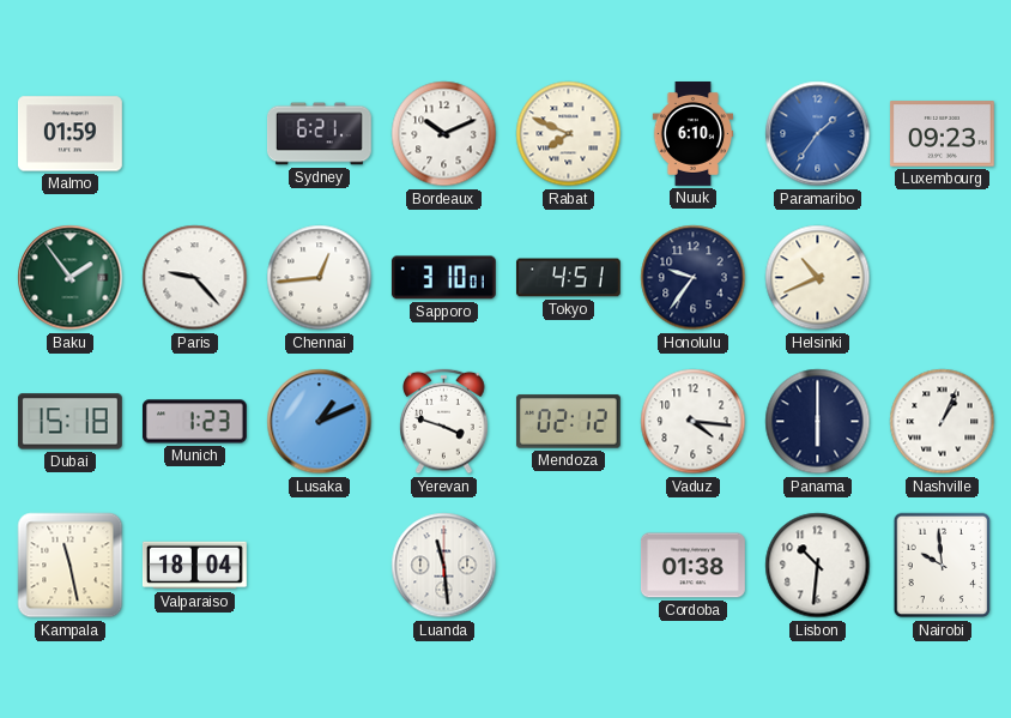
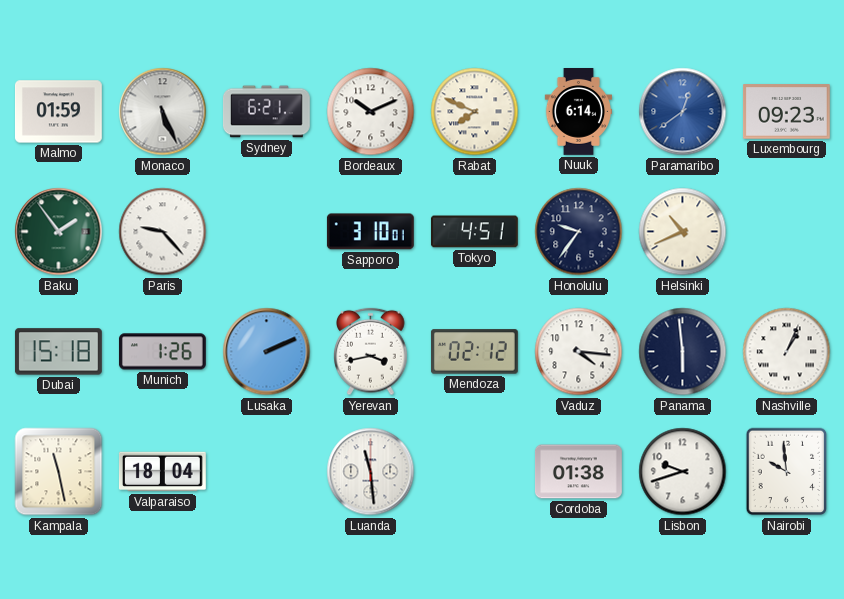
Monaco: none -> 5:26 (163, 112)
Nuuk: 6:10 -> 6:14 (578, 112)
Paramaribo: 1:36 -> 12:39 (683, 112)
Chennai: 12:44 -> none (320, 278)
Munich: 1:23 -> 1:26 (162, 352)
Lusaka: 1:11 -> 2:11 (267, 352)
Yerevan: 3:48 -> 3:43 (371, 352)
Panama: 6:00 -> 5:59 (683, 352)
Lisbon: 10:31 -> 9:42 (683, 472)
